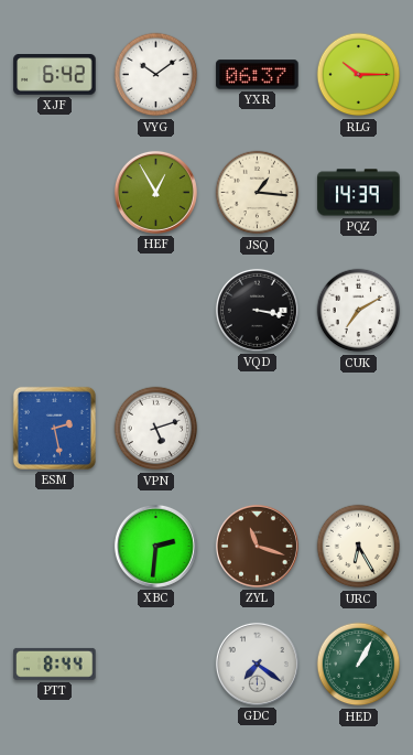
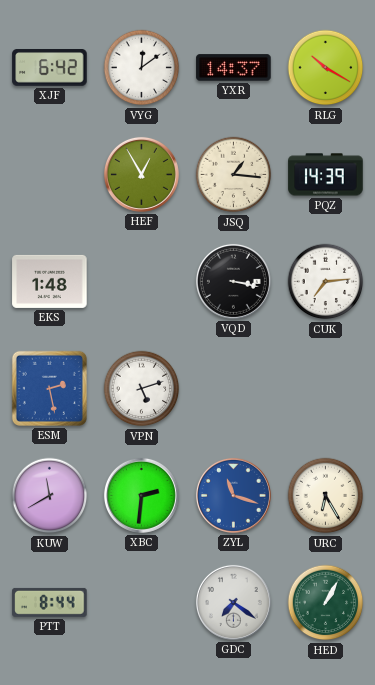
VYG: 10:09 -> 12:09 (142, 68)
YXR: 06:37 -> 14:37 (234, 68)
RLG: 10:15 -> 10:20 (326, 68)
EKS: none -> 1:48 (50, 281)
CUK: 7:10 -> 7:14 (326, 282)
KUW: none -> 11:40 (50, 496)
ZYL dial: brown -> blue (233, 495)
